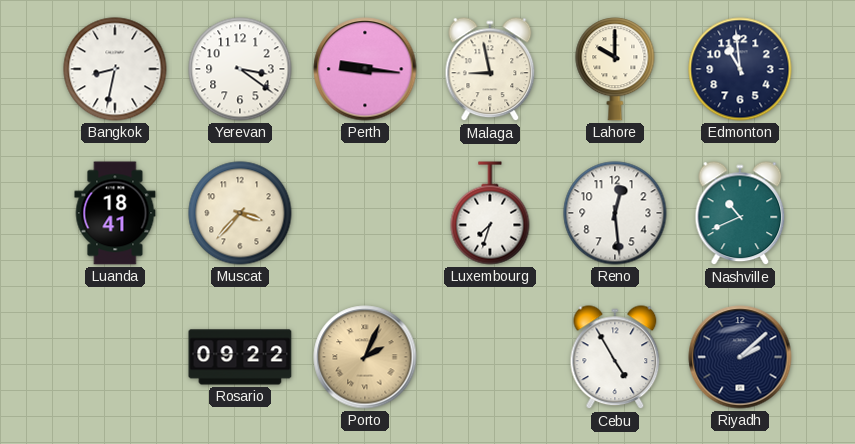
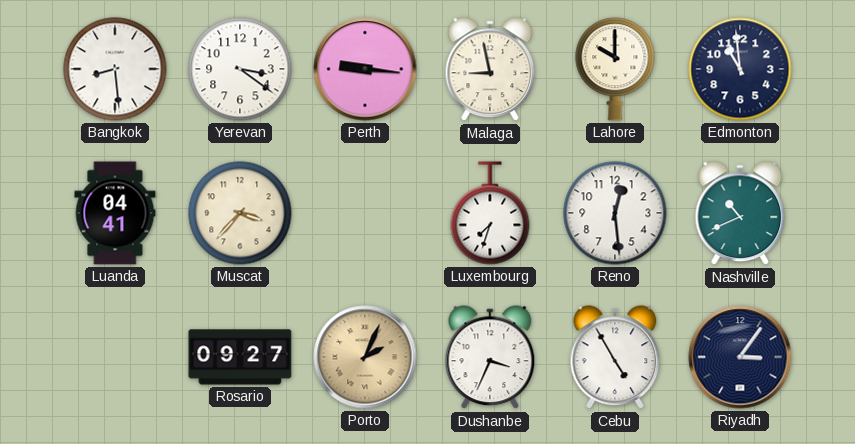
Bangkok: 8:32 -> 8:29 (115, 69)
Luanda: 18:41 -> 04:41 (115, 213)
Rosario: 09:22 -> 09:27 (240, 357)
Dushanbe: none -> 3:34 (490, 358)
Riyadh: 2:08 -> 3:06 (740, 357)
